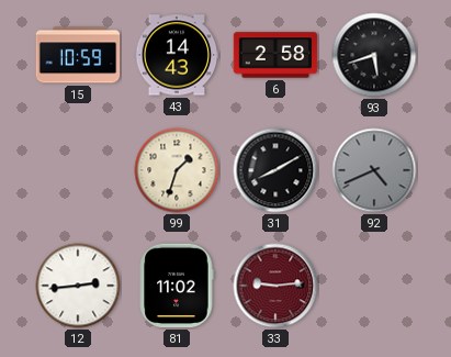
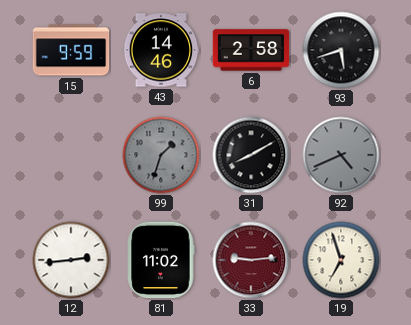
15: 10:59 -> 9:59 (71, 50)
43: 14:43 -> 14:46 (161, 50)
99 dial: cream -> grey (161, 155)
19: none -> 6:57 (341, 260)
